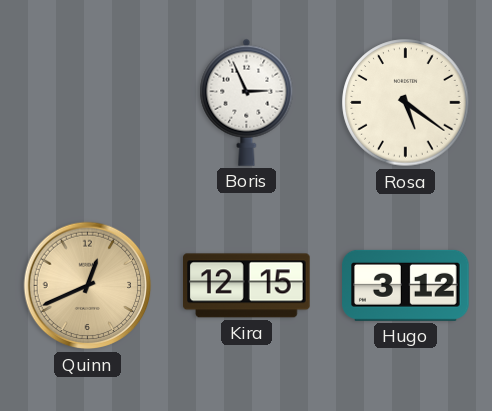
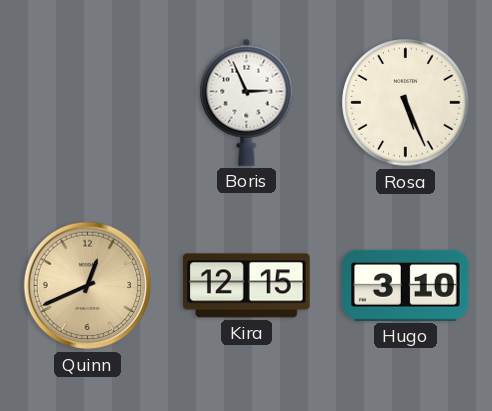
Rosa: 5:21 -> 5:26 (406, 103)
Hugo: 3:12 -> 3:10 (406, 285)
